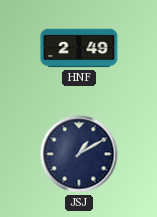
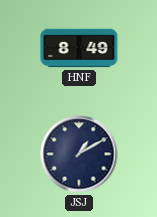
HNF: 2:49 -> 8:49 (79, 48)
